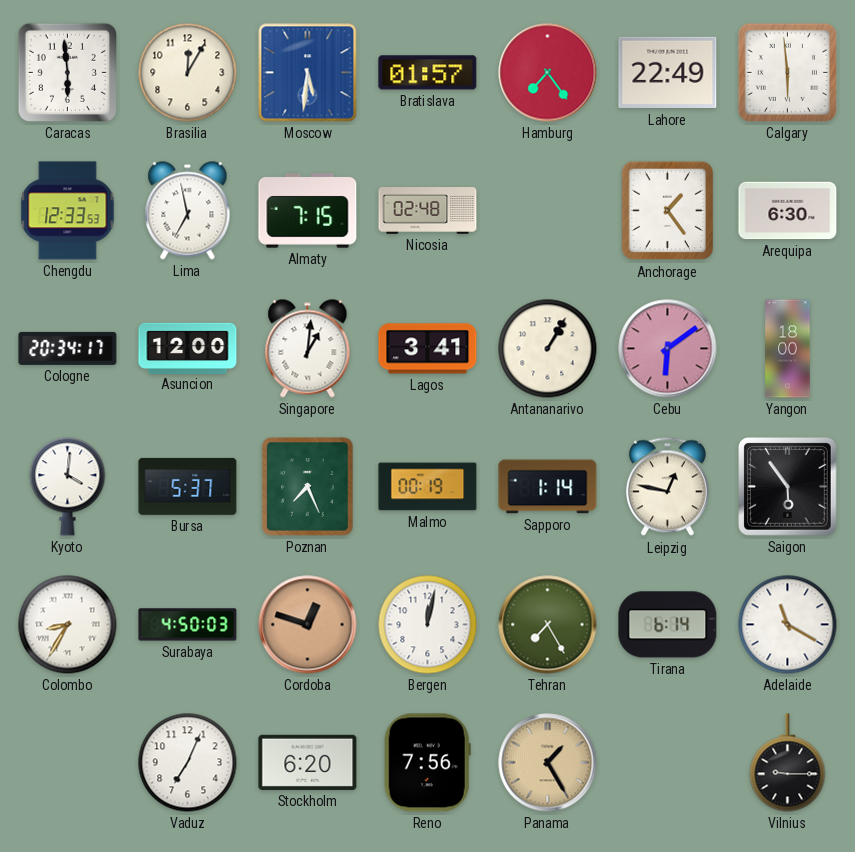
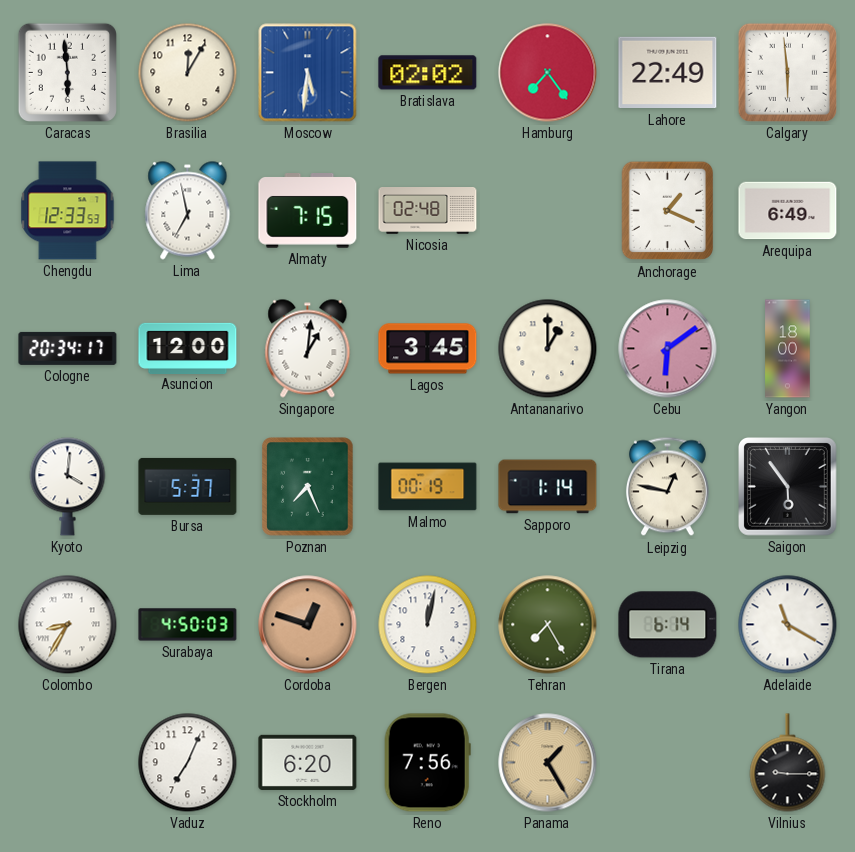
Bratislava: 01:57 -> 02:02 (428, 73)
Anchorage: 1:24 -> 1:19 (668, 211)
Arequipa: 6:30 -> 6:49 (788, 211)
Lagos: 3:41 -> 3:45 (428, 349)
Antananarivo: 1:05 -> 1:00 (548, 349)
